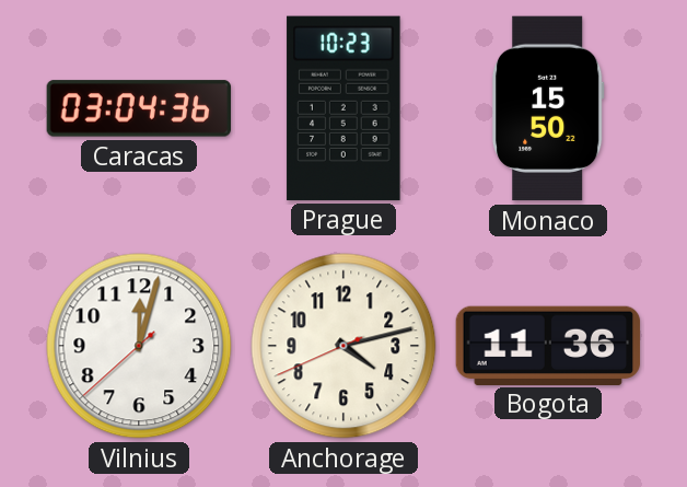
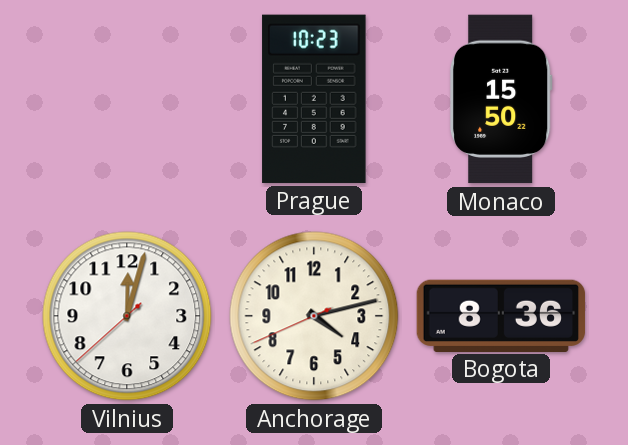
Caracas: 03:04 -> none (138, 108)
Bogota: 11:36 -> 8:36 (501, 315)
